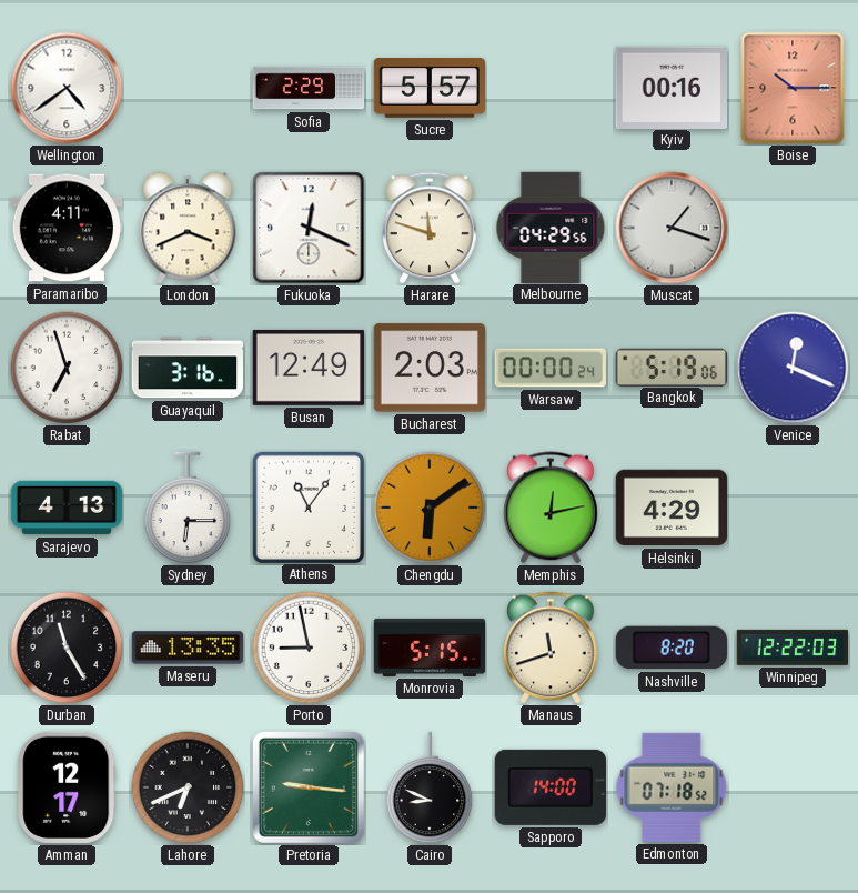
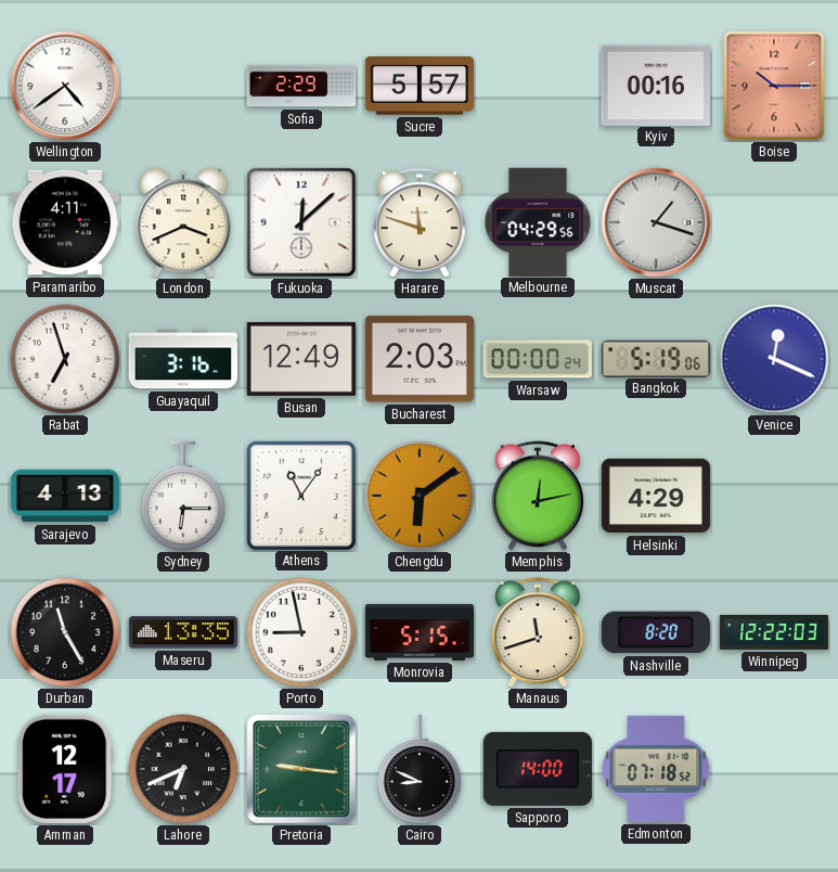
Fukuoka: 12:19 -> 12:08 (301, 222)
